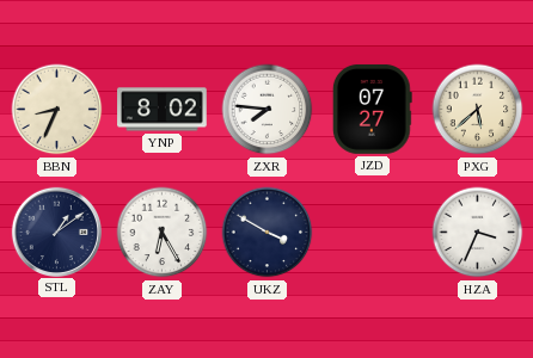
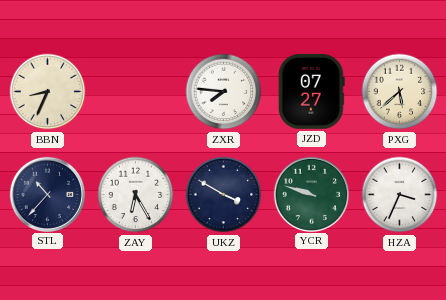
YNP: 8:02 -> none (163, 110)
STL: 1:09 -> 10:37 (47, 194)
YCR: none -> 9:48 (311, 194)
